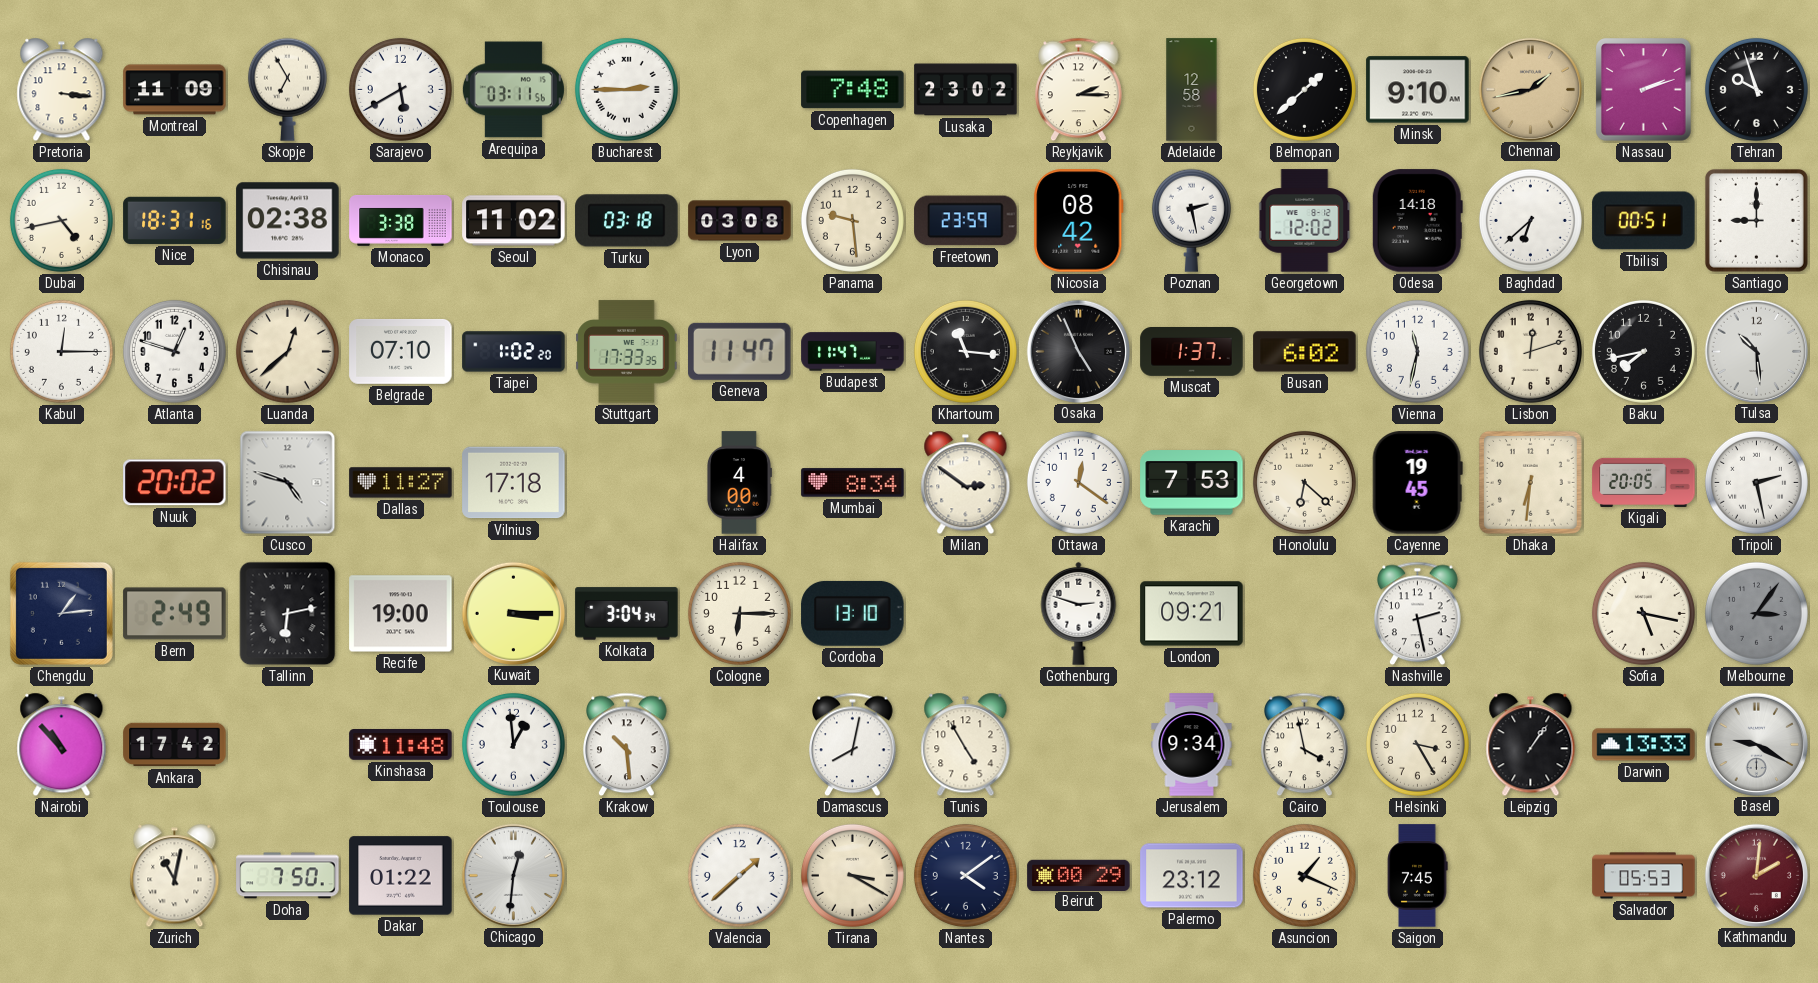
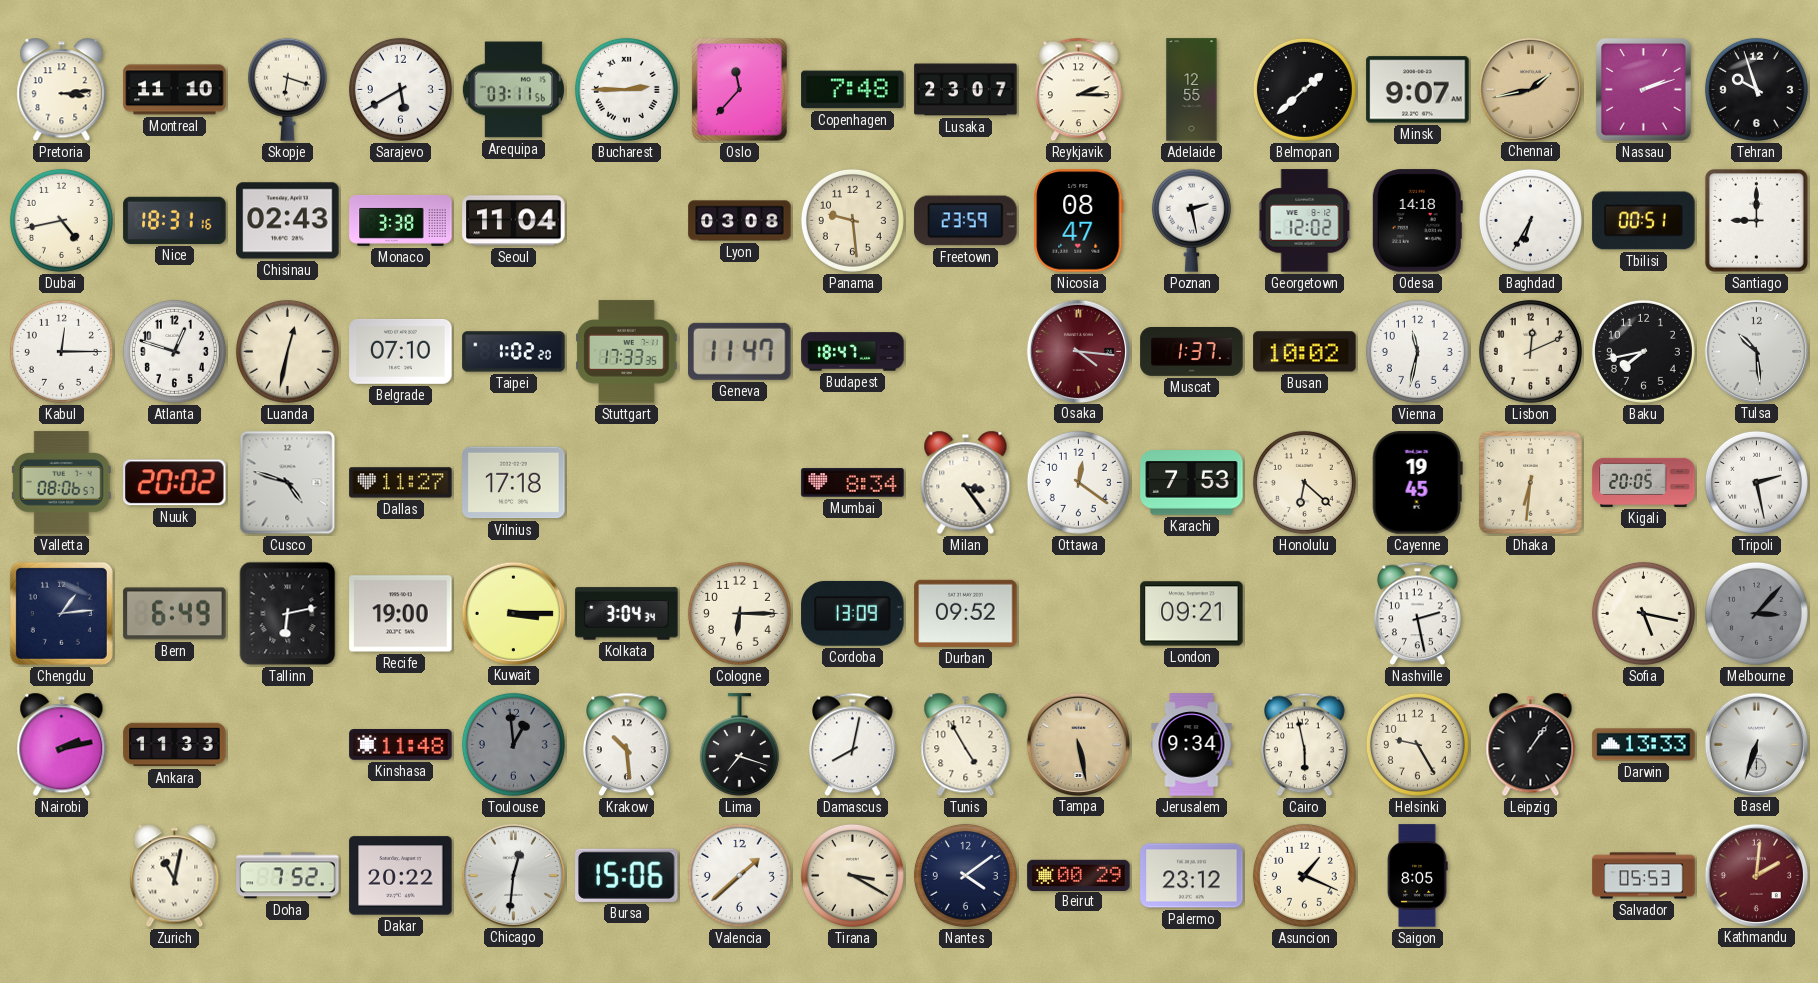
Pretoria: 3:16 -> 3:14 (62, 90)
Montreal: 11:09 -> 11:10 (175, 90)
Skopje: 6:55 -> 6:18 (287, 89)
Oslo: none -> 11:37 (740, 90)
Lusaka: 23:02 -> 23:07 (966, 90)
Adelaide: 12:58 -> 12:55 (1192, 90)
Minsk: 9:10 -> 9:07 (1418, 90)
Chisinau: 02:38 -> 02:43 (288, 221)
Seoul: 11:02 -> 11:04 (514, 221)
Turku: 03:18 -> none (627, 221)
Nicosia: 08:42 -> 08:47 (1079, 221)
Baghdad: 6:38 -> 6:35 (1530, 220)
Luanda: 12:38 -> 12:32 (287, 351)
Budapest: 11:47 -> 18:47 (853, 352)
Khartoum: 11:16 -> none (965, 351)
Osaka: 4:56 -> 4:16 (1078, 351)
Osaka dial: black -> burgundy (1078, 351)
Busan: 6:02 -> 10:02 (1305, 352)
Lisbon: 12:12 -> 12:11 (1530, 351)
Valletta: none -> 08:06 (61, 483)
Halifax: 4:00 -> none (740, 483)
Milan: 2:51 -> 3:24 (966, 483)
Bern: 2:49 -> 6:49 (175, 614)
Cordoba: 13:10 -> 13:09 (853, 613)
Durban: none -> 09:52 (966, 613)
Gothenburg: 2:48 -> none (1079, 613)
Melbourne: 3:06 -> 3:07 (1756, 613)
Nairobi: 10:53 -> 2:13 (62, 745)
Ankara: 17:42 -> 11:33 (175, 745)
Toulouse dial: white -> grey (513, 744)
Lima: none -> 7:18 (739, 745)
Tampa: none -> 5:28 (1078, 744)
Cairo: 3:58 -> 5:58 (1305, 745)
Helsinki: 3:25 -> 9:25 (1417, 744)
Basel: 9:20 -> 6:33 (1756, 744)
Doha: 7:50 -> 7:52 (288, 876)
Dakar: 01:22 -> 20:22 (401, 876)
Bursa: none -> 15:06 (627, 875)
Saigon: 7:45 -> 8:05 (1417, 876)
